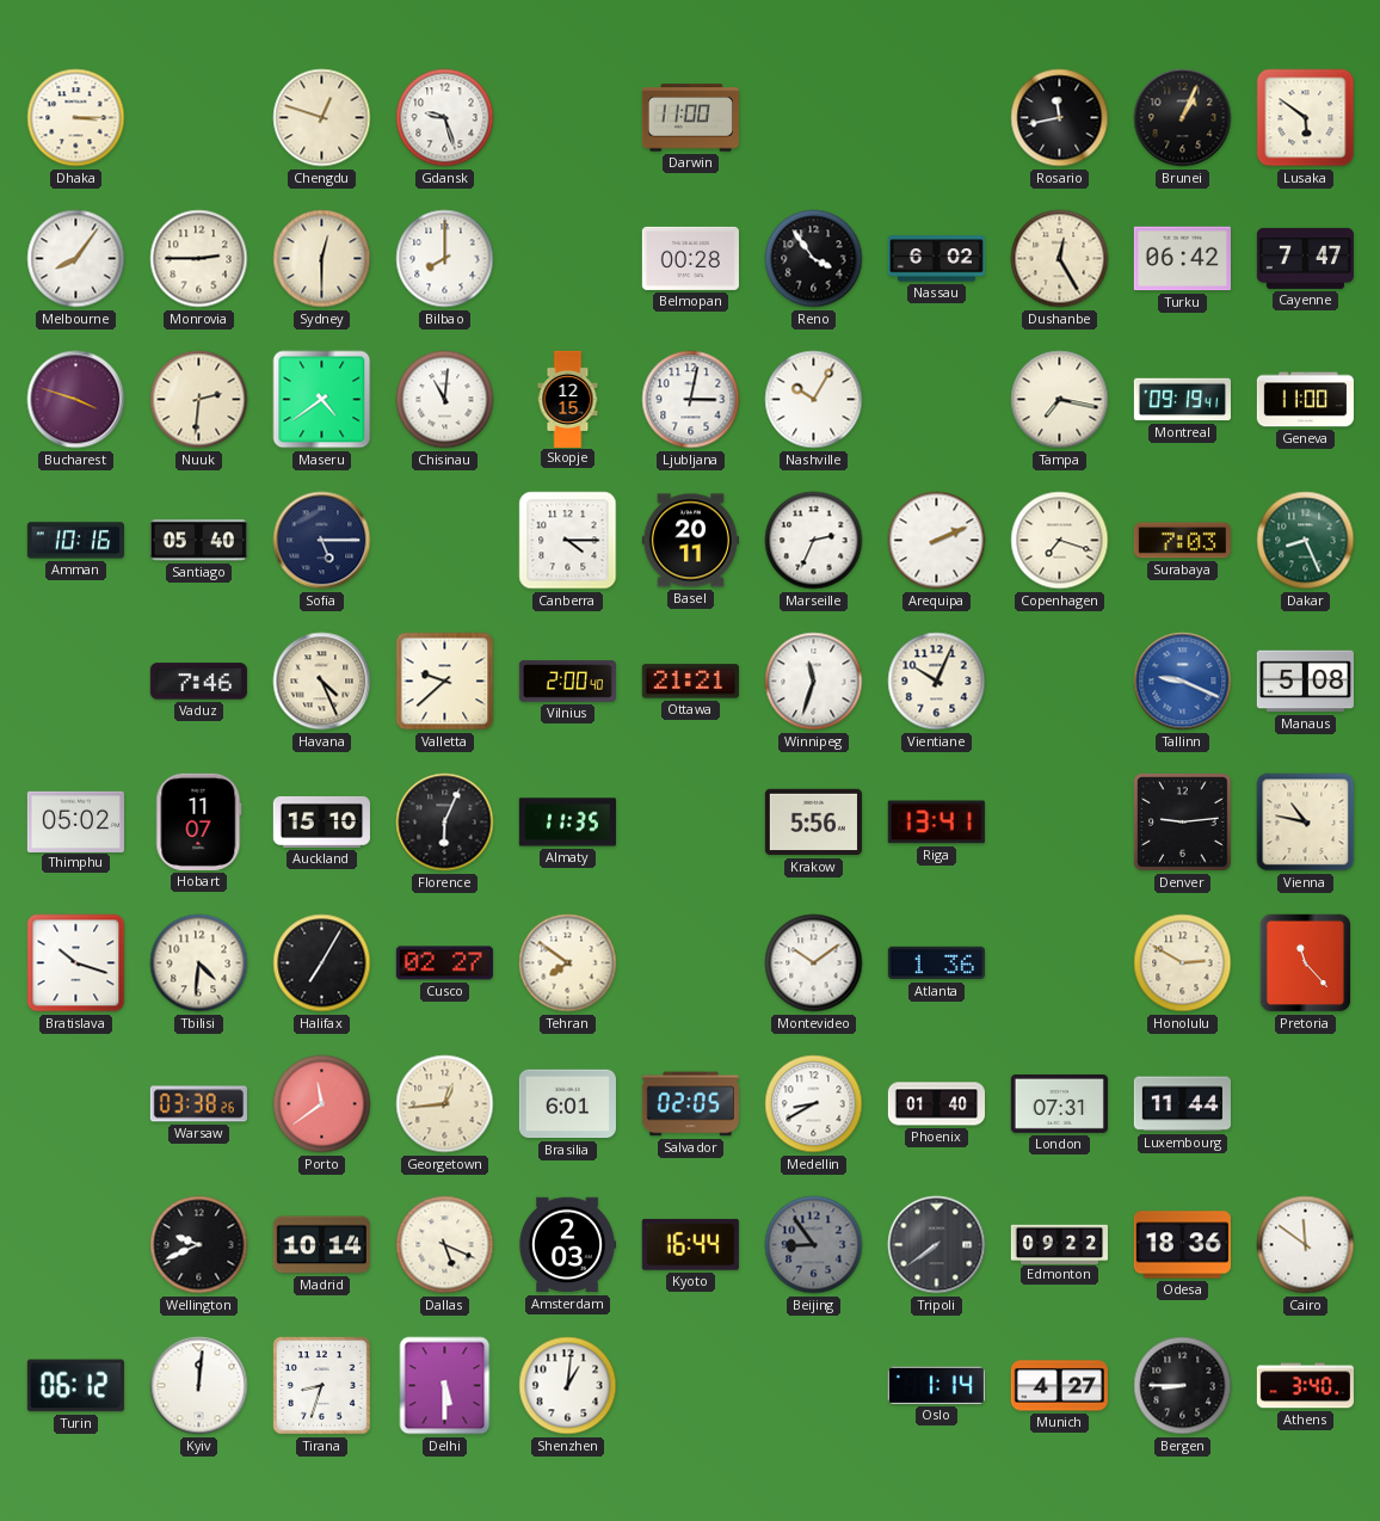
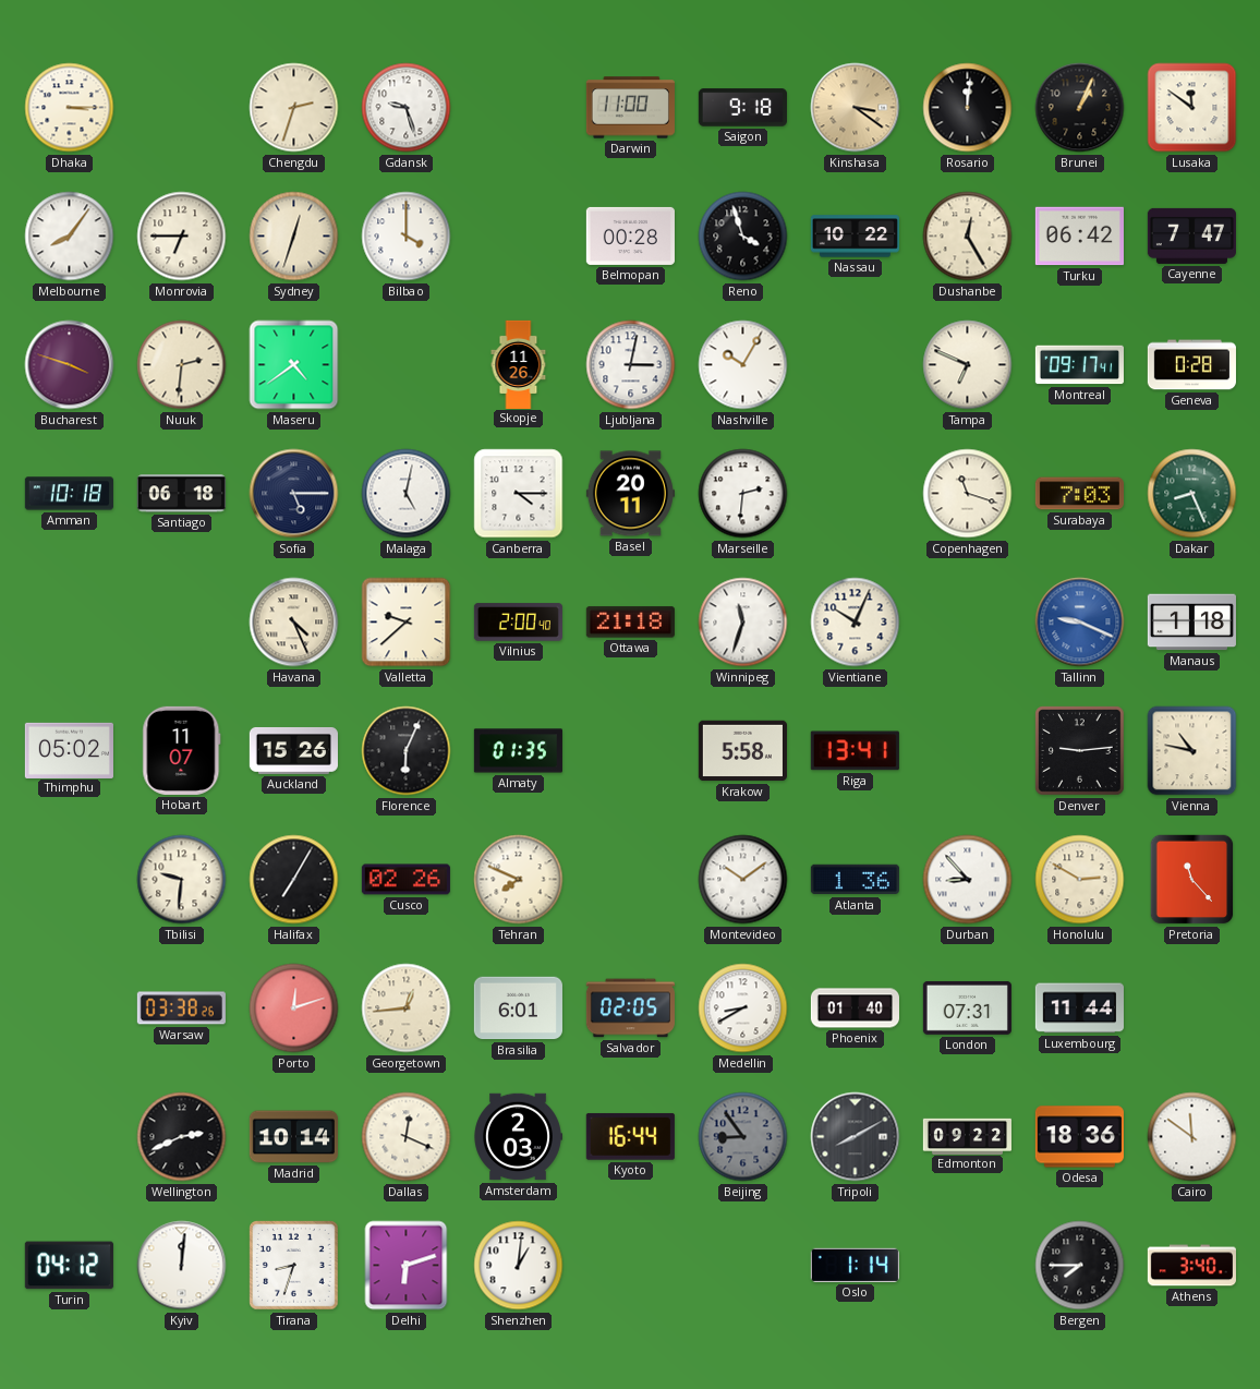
Chengdu: 12:48 -> 2:33 (294, 108)
Saigon: none -> 9:18 (742, 108)
Kinshasa: none -> 3:21 (856, 108)
Rosario: 11:43 -> 12:01 (968, 108)
Lusaka: 5:51 -> 11:51 (1192, 108)
Monrovia: 2:45 -> 6:45 (182, 237)
Sydney: 12:30 -> 12:33 (294, 237)
Bilbao: 8:00 -> 4:00 (407, 237)
Reno: 3:54 -> 3:57 (743, 237)
Nassau: 6:02 -> 10:22 (855, 237)
Chisinau: 11:01 -> none (445, 400)
Skopje: 12:15 -> 11:26 (519, 364)
Tampa: 7:17 -> 6:49 (968, 365)
Montreal: 09:19 -> 09:17 (1079, 365)
Geneva: 11:00 -> 0:28 (1191, 365)
Amman: 10:16 -> 10:18 (69, 494)
Santiago: 05:40 -> 06:18 (181, 494)
Malaga: none -> 5:02 (407, 494)
Marseille: 2:34 -> 2:31 (743, 494)
Arequipa: 2:11 -> none (937, 541)
Copenhagen: 7:18 -> 11:18 (968, 494)
Vaduz: 7:46 -> none (198, 682)
Ottawa: 21:21 -> 21:18 (630, 623)
Manaus: 5:08 -> 1:18 (1191, 623)
Auckland: 15:10 -> 15:26 (293, 750)
Almaty: 11:35 -> 01:35 (518, 751)
Krakow: 5:56 -> 5:58 (742, 751)
Bratislava: 10:18 -> none (76, 963)
Tbilisi: 4:31 -> 9:31 (182, 880)
Cusco: 02:27 -> 02:26 (405, 880)
Tehran: 7:51 -> 7:49 (519, 880)
Durban: none -> 8:53 (968, 880)
Porto: 11:39 -> 12:12 (294, 1008)
Wellington: 9:41 -> 2:41 (182, 1137)
Dallas: 5:19 -> 12:19 (407, 1137)
Tripoli: 7:39 -> 8:10 (856, 1137)
Turin: 06:12 -> 04:12 (69, 1266)
Delhi: 5:30 -> 6:12 (407, 1266)
Munich: 4:27 -> none (1059, 1386)
Bergen: 8:45 -> 7:45 (1080, 1266)
